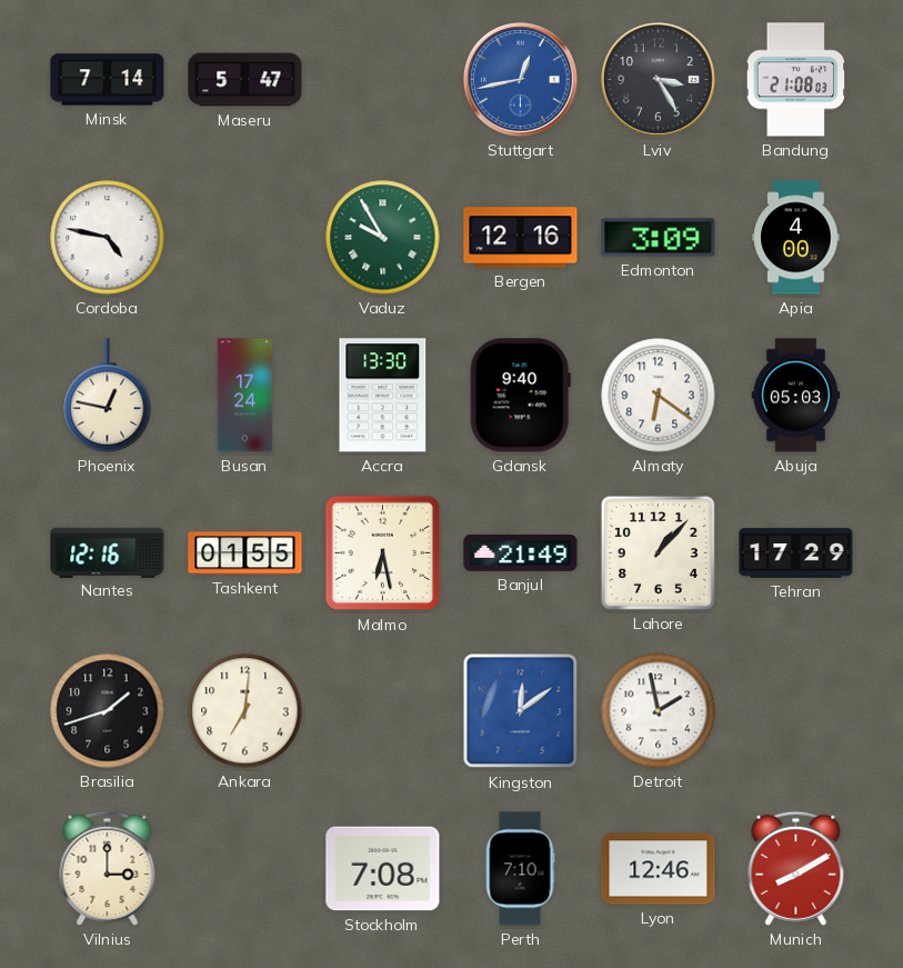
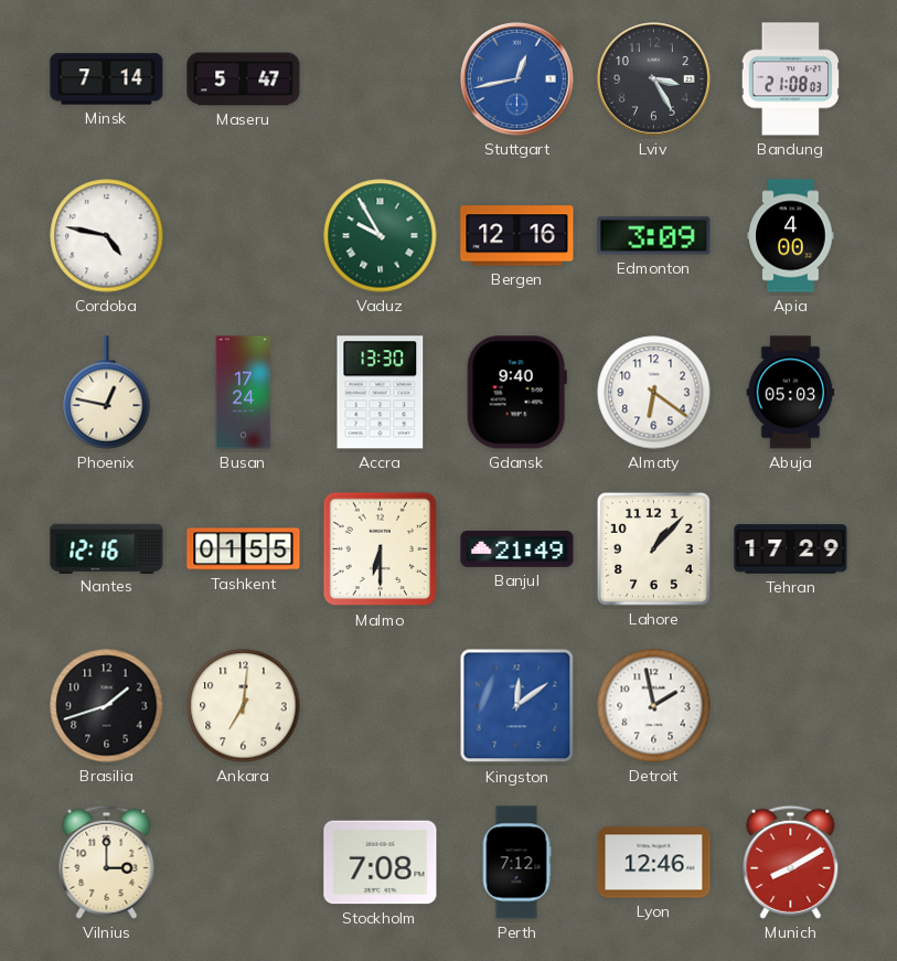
Malmo: 6:28 -> 6:30 (381, 549)
Perth: 7:10 -> 7:12 (516, 863)
